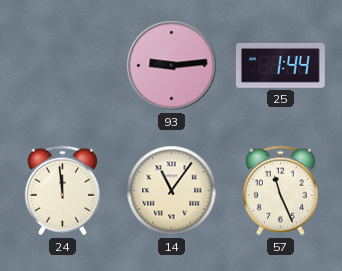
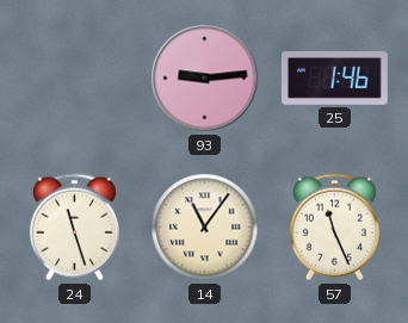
25: 1:44 -> 1:46 (334, 77)
24: 11:59 -> 11:27 (74, 228)
